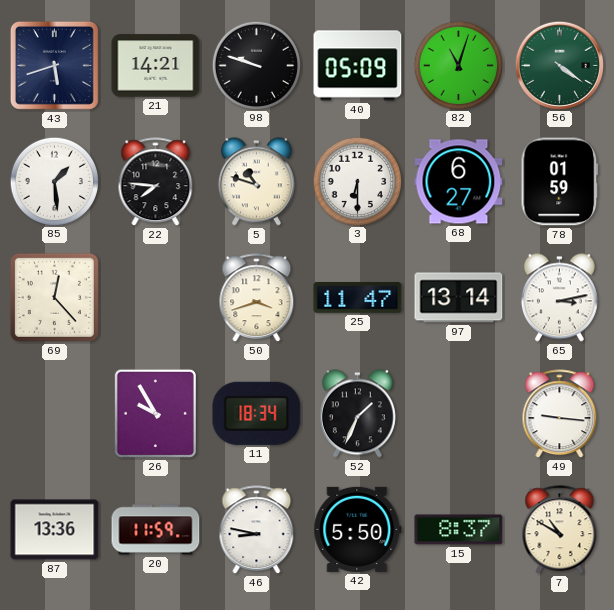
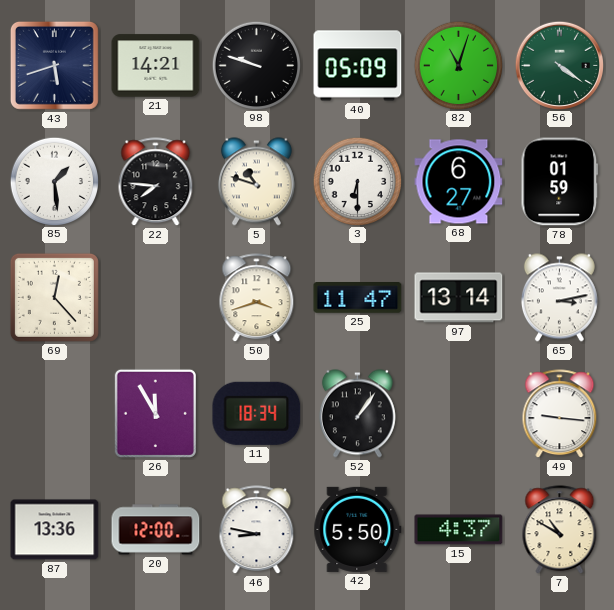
26: 9:55 -> 11:55 (155, 413)
52: 1:34 -> 1:06 (357, 414)
20: 11:59 -> 12:00 (156, 530)
15: 8:37 -> 4:37 (459, 530)
